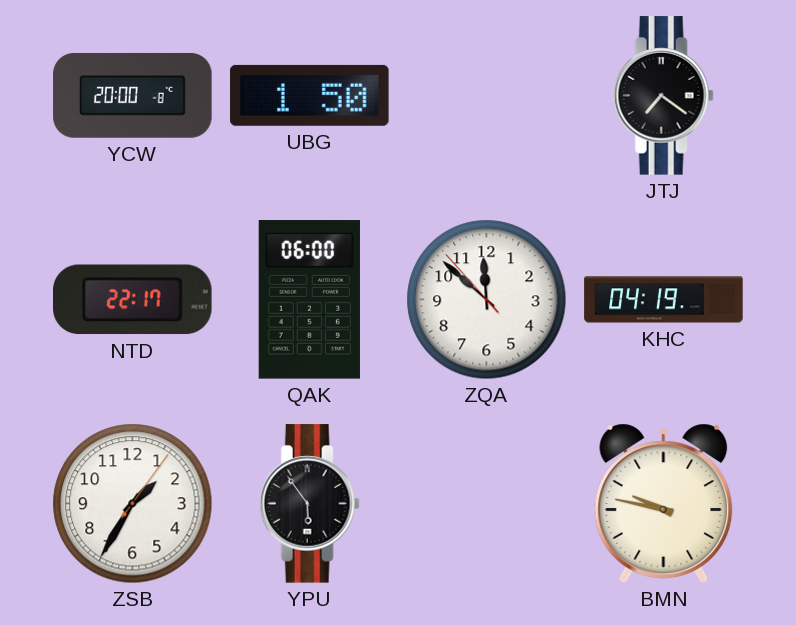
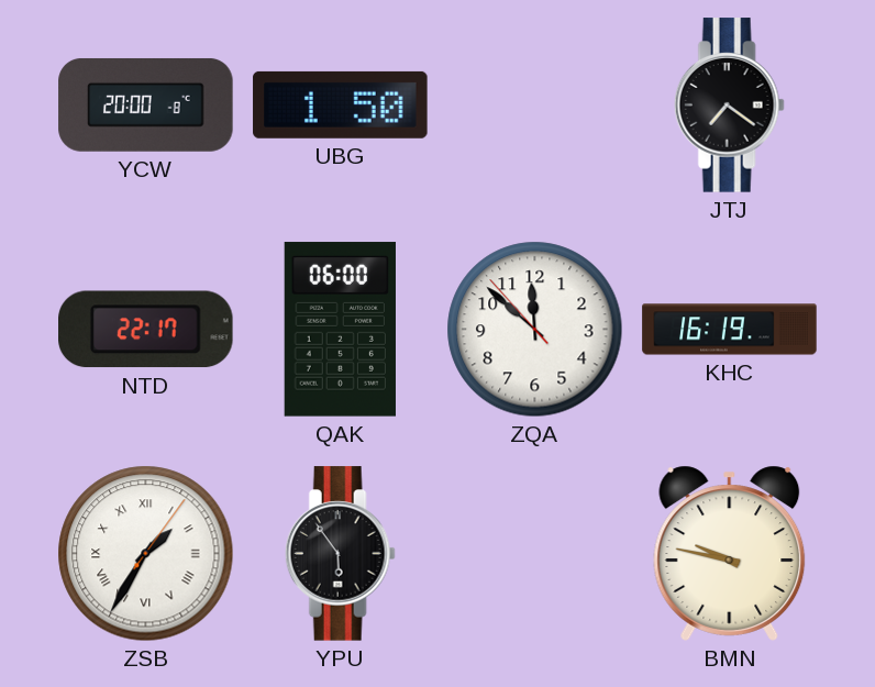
KHC: 04:19 -> 16:19 (730, 330)
ZSB numerals: Arabic -> Roman (146, 554)
